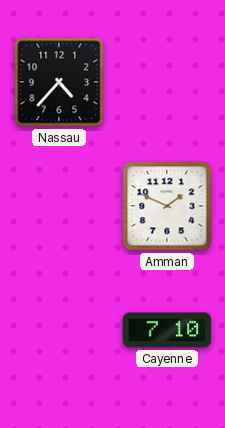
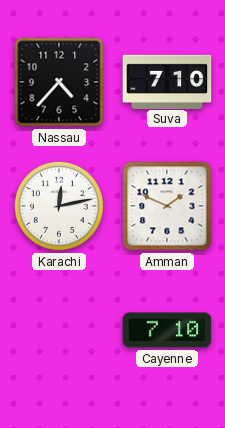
Suva: none -> 7:10 (167, 81)
Karachi: none -> 12:13 (59, 206)
